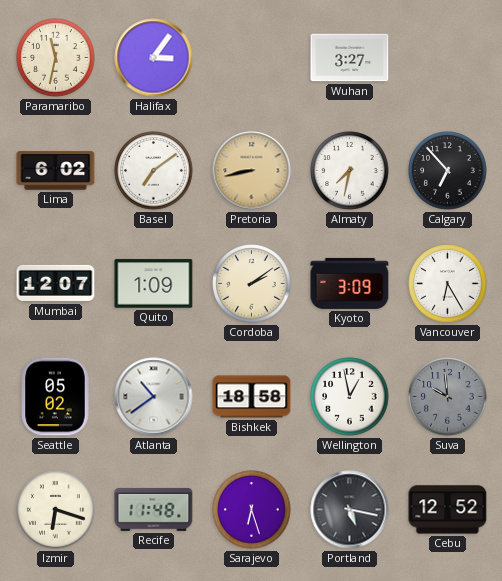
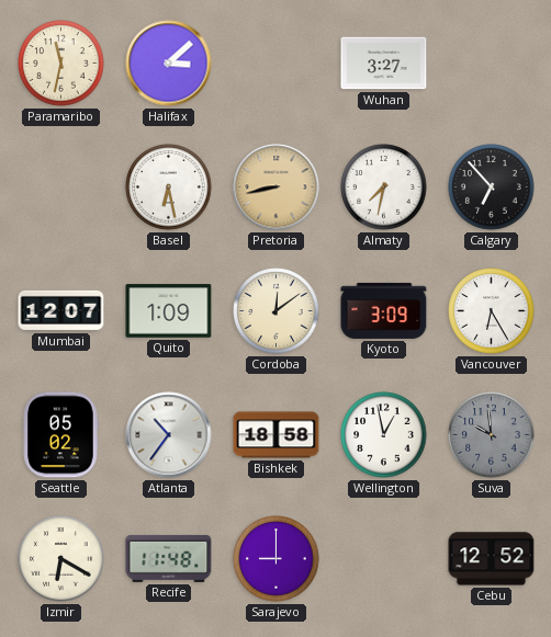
Halifax: 3:06 -> 3:08 (169, 64)
Lima: 6:02 -> none (56, 171)
Basel: 7:09 -> 6:28 (169, 187)
Cordoba: 2:09 -> 12:09 (277, 311)
Atlanta: 10:39 -> 10:36 (169, 435)
Izmir: 6:18 -> 6:20 (61, 559)
Sarajevo: 6:27 -> 9:00 (277, 559)
Portland: 5:17 -> none (350, 510)
